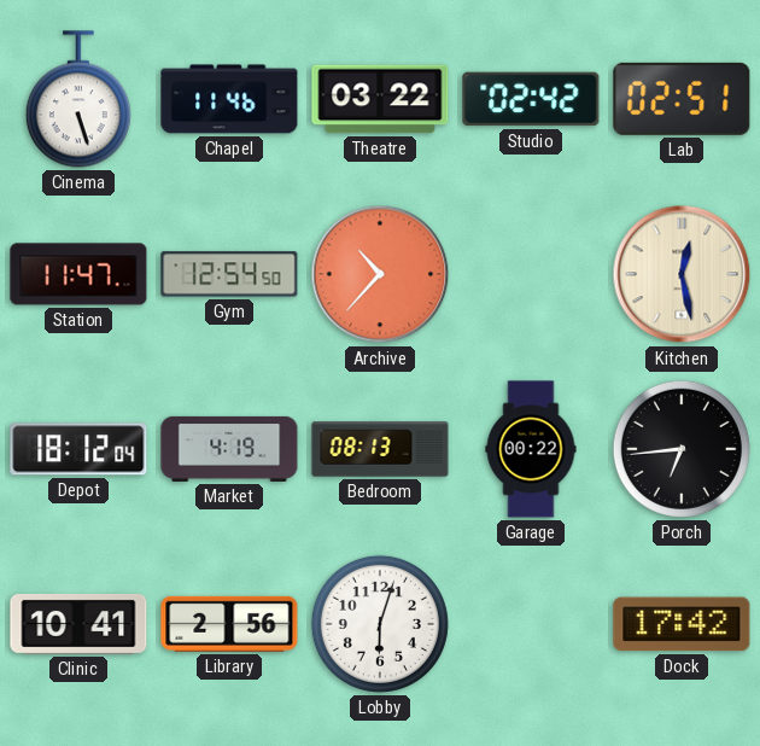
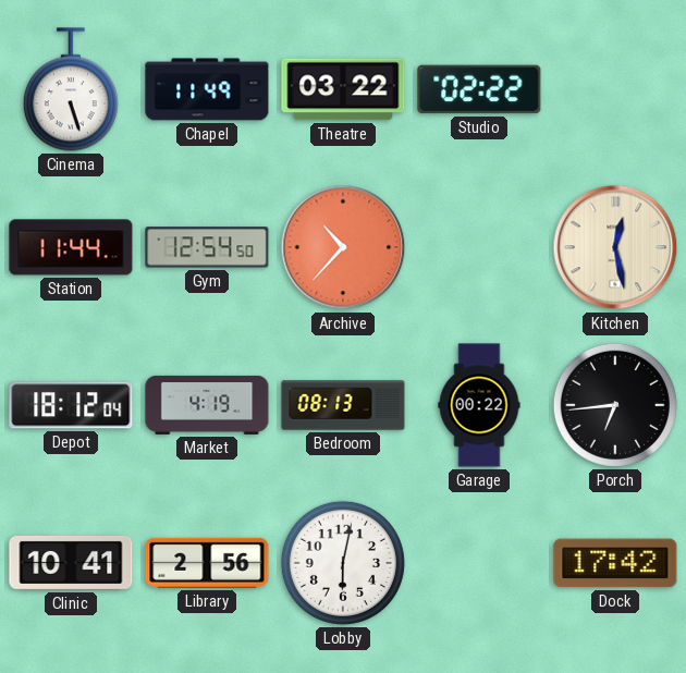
Chapel: 11:46 -> 11:49 (207, 89)
Studio: 02:42 -> 02:22 (479, 89)
Lab: 02:51 -> none (682, 99)
Station: 11:47 -> 11:44 (71, 247)
Lobby: 6:03 -> 6:02 (343, 563)
